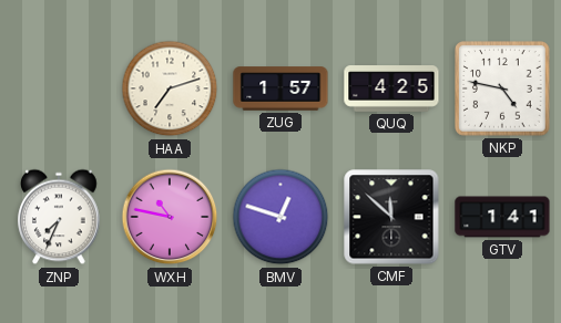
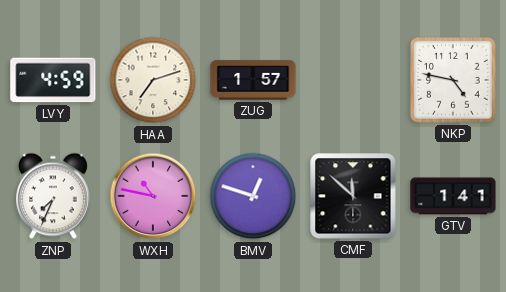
LVY: none -> 4:59 (53, 80)
QUQ: 4:25 -> none (391, 90)
